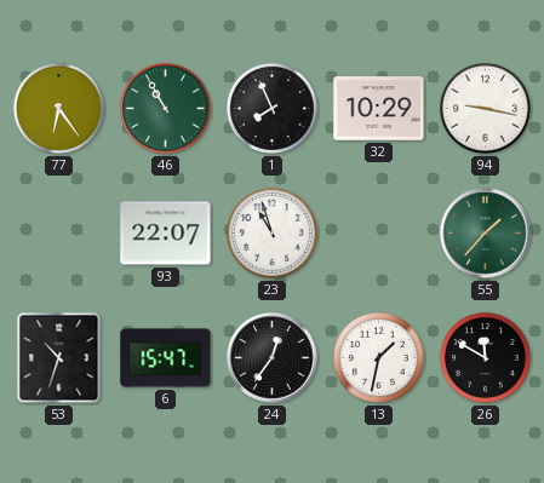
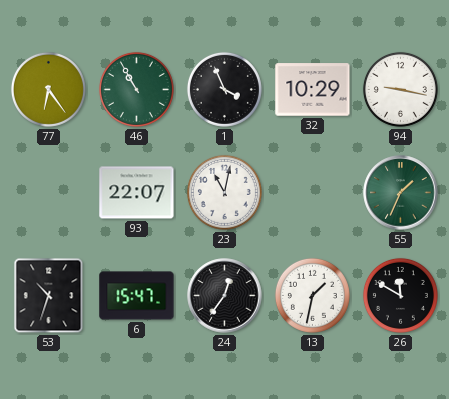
1: 7:56 -> 3:56 (224, 89)
23: 10:57 -> 11:02 (224, 192)
55: 1:37 -> 1:34 (401, 193)
